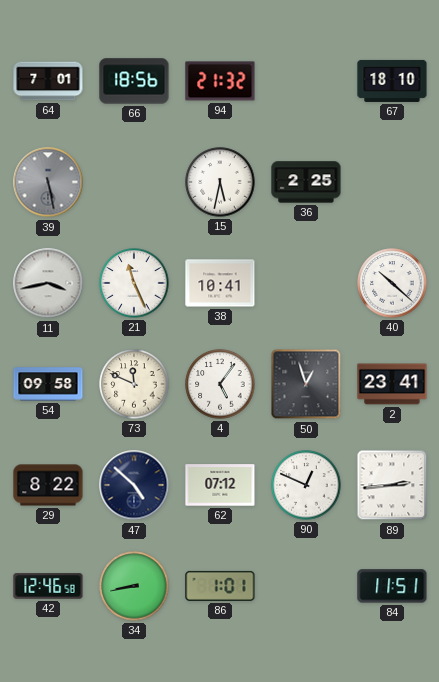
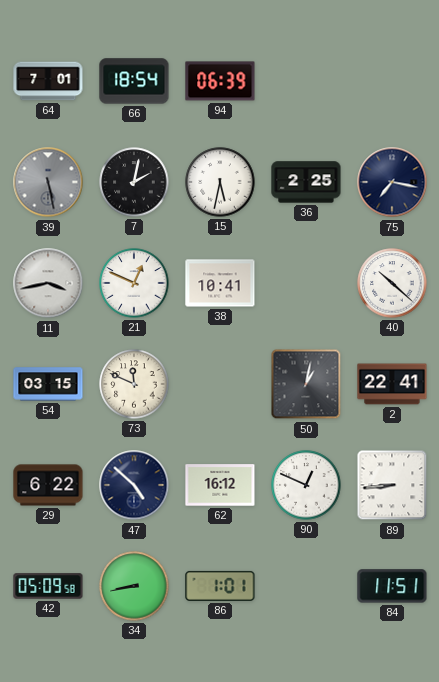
66: 18:56 -> 18:54 (134, 81)
94: 21:32 -> 06:39 (220, 81)
67: 18:10 -> none (392, 81)
7: none -> 2:02 (134, 182)
75: none -> 7:17 (392, 182)
21: 11:26 -> 12:49 (134, 283)
54: 09:58 -> 03:15 (48, 384)
4: 5:06 -> none (220, 384)
50: 12:57 -> 1:02 (306, 384)
2: 23:41 -> 22:41 (392, 384)
29: 8:22 -> 6:22 (48, 485)
62: 07:12 -> 16:12 (220, 485)
89: 2:44 -> 8:44 (392, 485)
42: 12:46 -> 05:09 (48, 586)
